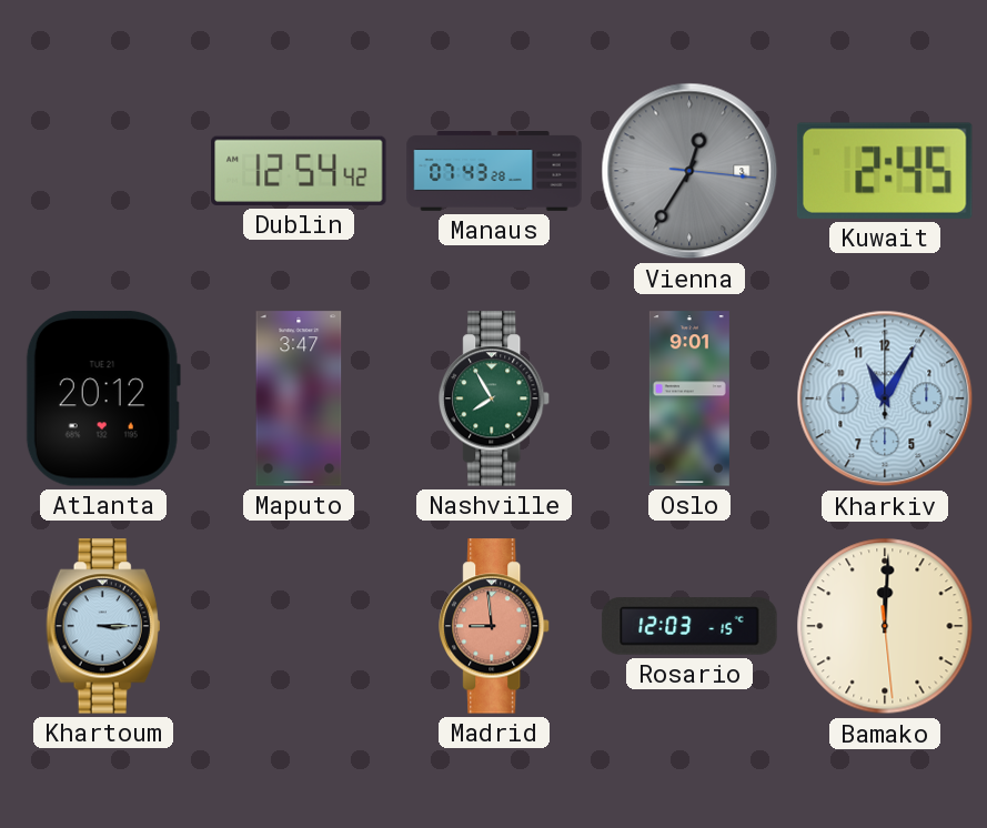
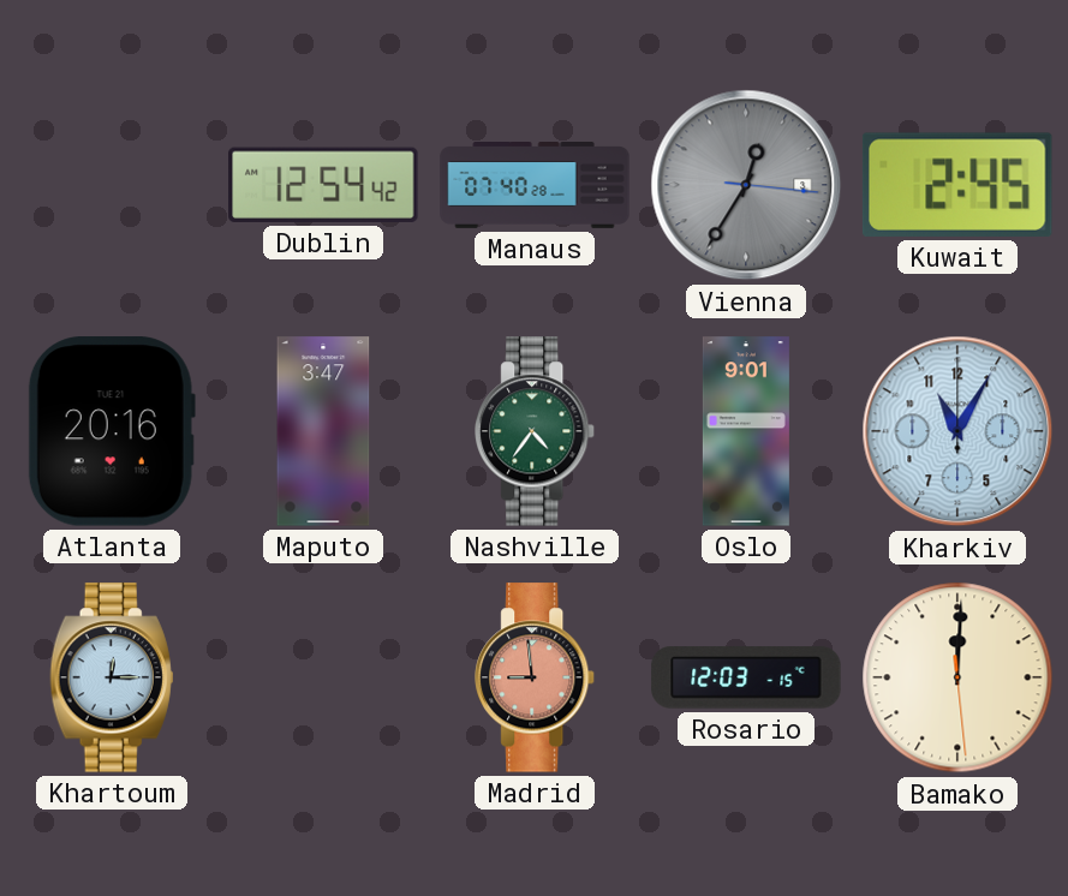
Manaus: 07:43 -> 07:40 (535, 186)
Atlanta: 20:12 -> 20:16 (112, 431)
Nashville: 7:55 -> 4:36 (536, 431)
Khartoum: 3:15 -> 12:15 (112, 677)
